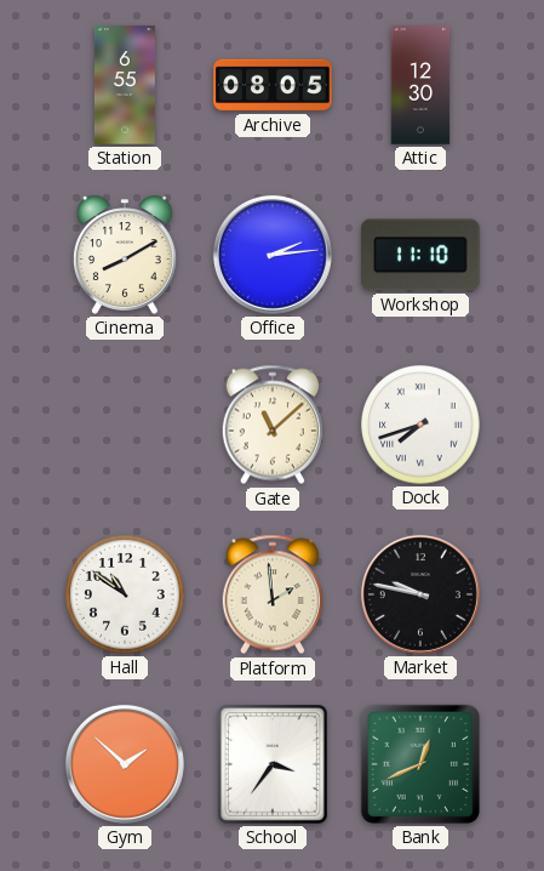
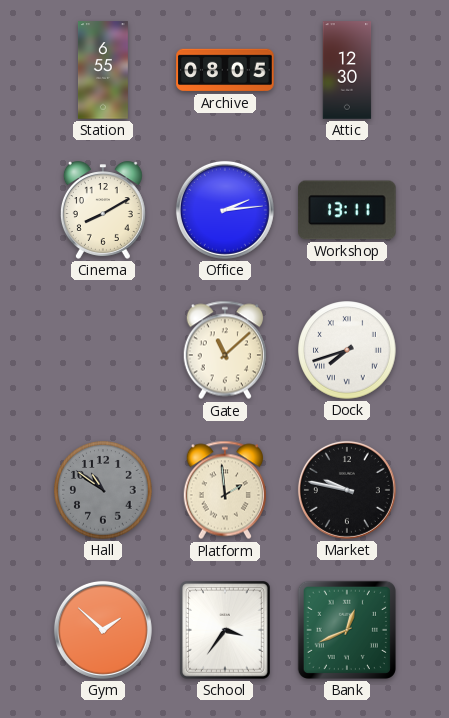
Workshop: 11:10 -> 13:11 (347, 210)
Hall dial: white -> grey (103, 490)
